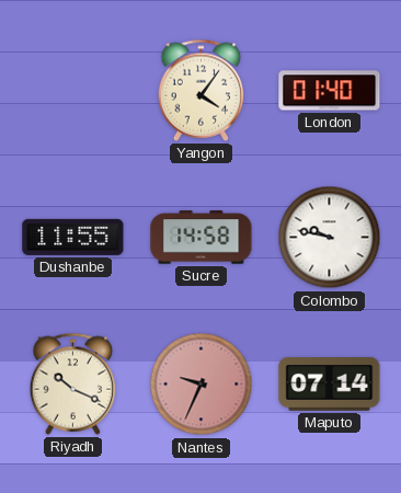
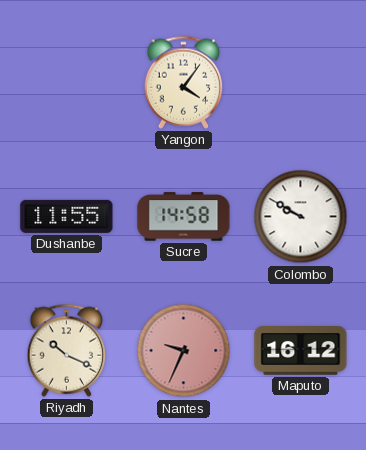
London: 01:40 -> none (330, 91)
Colombo: 9:47 -> 9:50 (301, 217)
Maputo: 07:14 -> 16:12 (301, 351)
